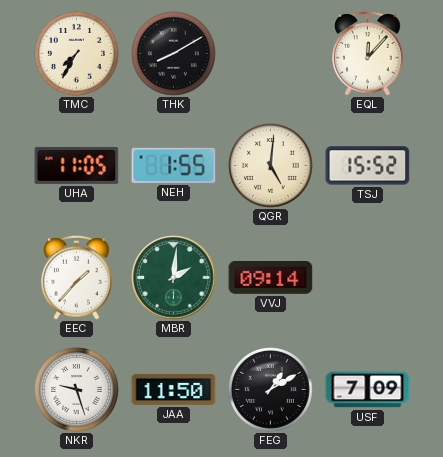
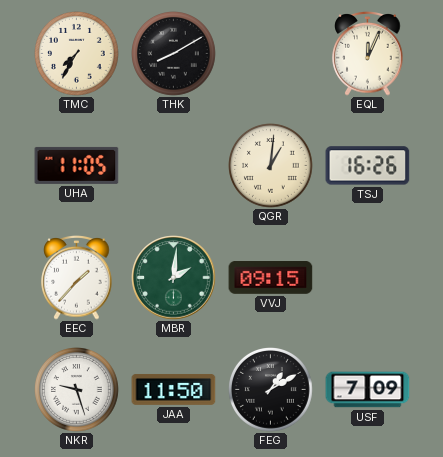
EQL: 12:07 -> 12:04 (368, 54)
NEH: 1:55 -> none (174, 165)
QGR: 5:01 -> 1:01 (271, 166)
TSJ: 15:52 -> 16:26 (368, 166)
VVJ: 09:14 -> 09:15 (271, 278)
